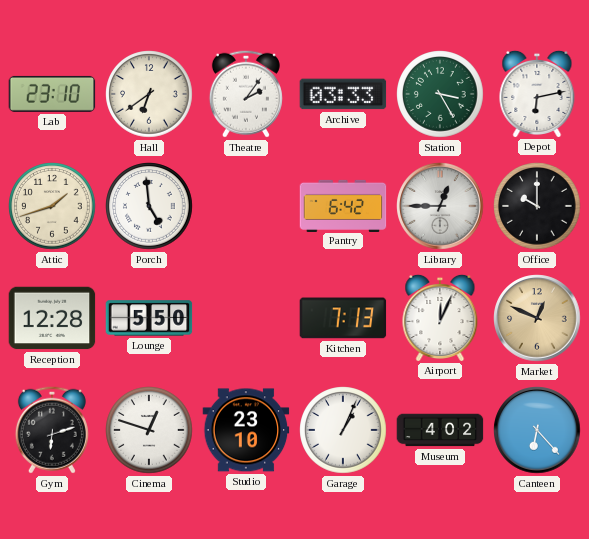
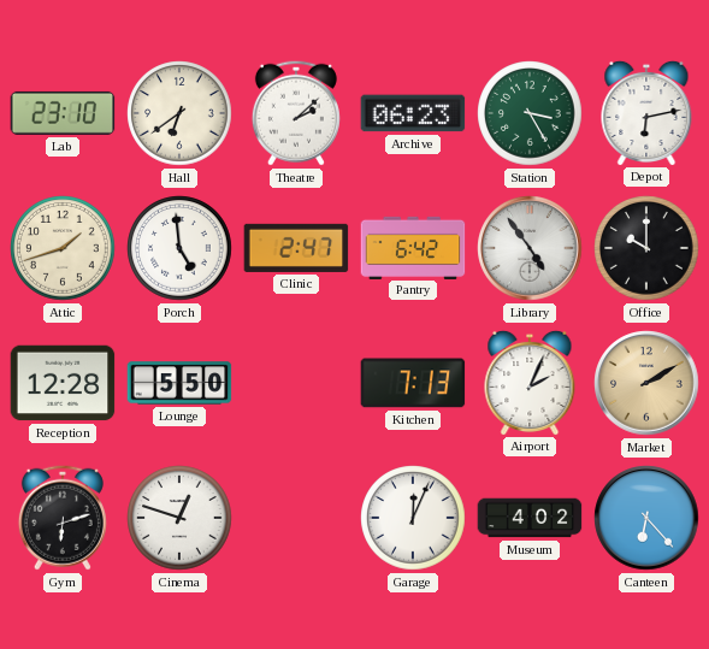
Theatre: 2:06 -> 2:08 (296, 113)
Archive: 03:33 -> 06:23 (413, 113)
Clinic: none -> 2:47 (296, 248)
Library: 12:45 -> 4:54 (530, 248)
Airport: 12:04 -> 2:04 (530, 382)
Market: 12:49 -> 2:10 (646, 383)
Studio: 23:10 -> none (246, 430)
Garage: 1:04 -> 12:04 (413, 518)
